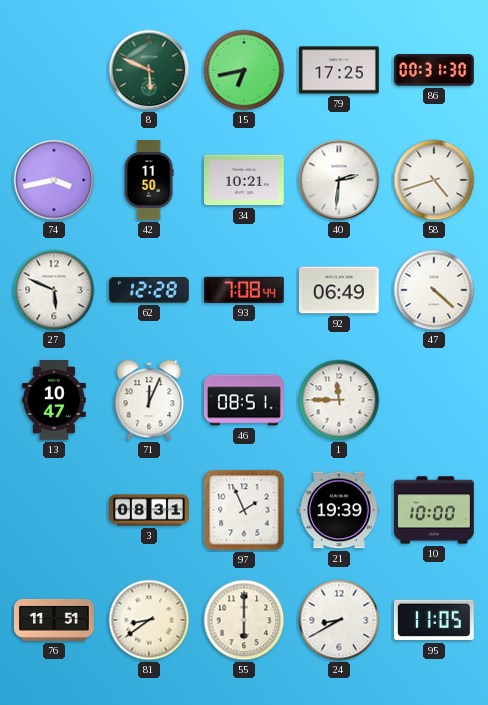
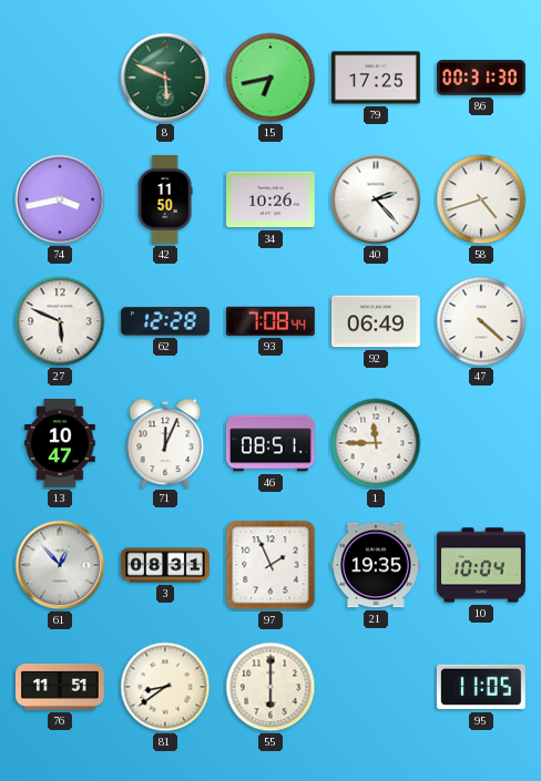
34: 10:21 -> 10:26 (272, 199)
40: 2:31 -> 2:23 (376, 199)
61: none -> 12:53 (60, 565)
21: 19:39 -> 19:35 (376, 565)
10: 10:00 -> 10:04 (482, 565)
24: 8:40 -> none (339, 620)
